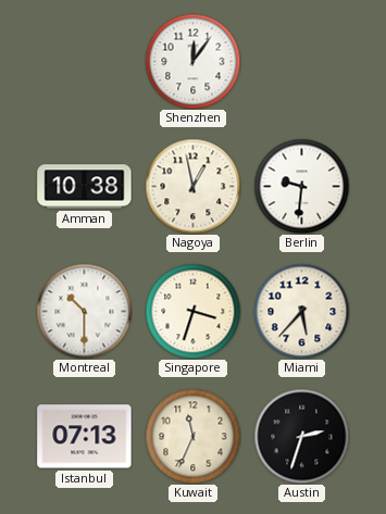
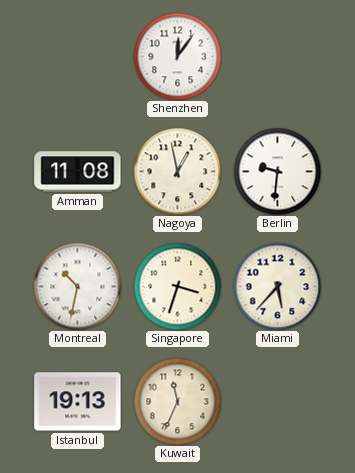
Amman: 10:38 -> 11:08 (78, 172)
Montreal: 10:30 -> 10:32 (77, 286)
Istanbul: 07:13 -> 19:13 (78, 402)
Austin: 2:33 -> none (301, 436)
